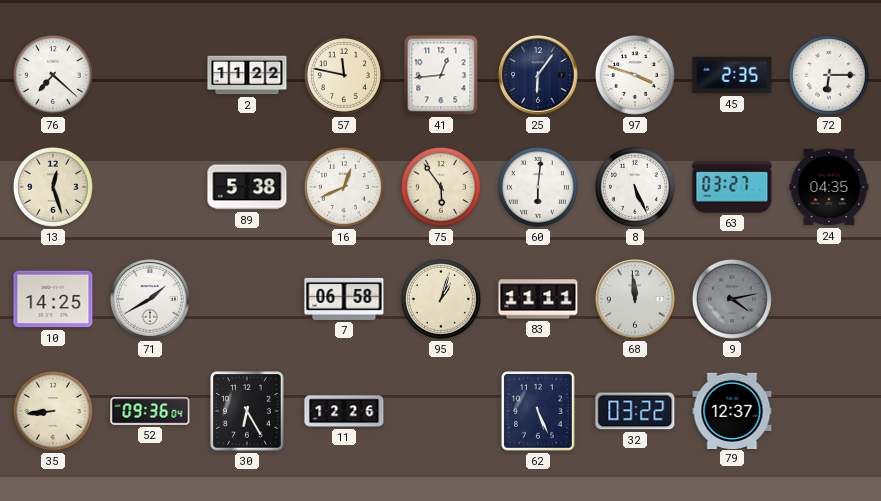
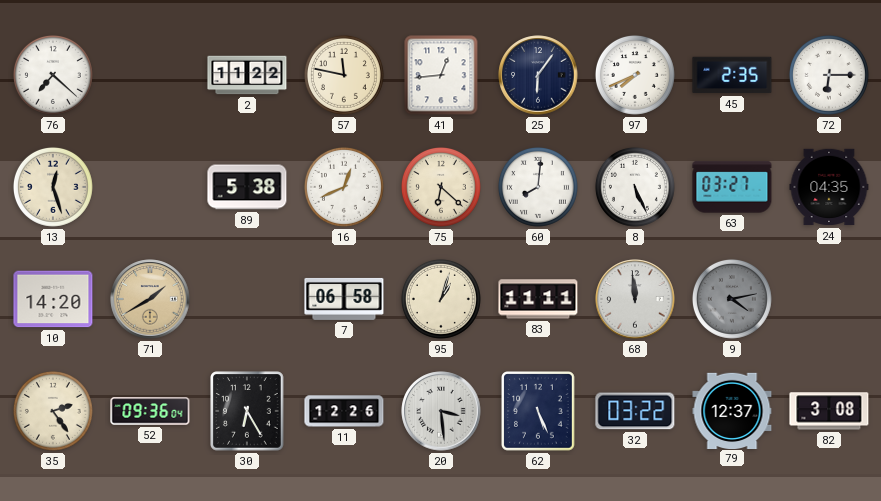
97: 3:48 -> 7:41 (635, 75)
75: 5:54 -> 6:22 (441, 187)
60: 6:01 -> 8:01 (538, 187)
10: 14:25 -> 14:20 (53, 299)
71 dial: white -> champagne (150, 299)
35: 8:44 -> 2:24 (53, 411)
20: none -> 3:29 (441, 411)
82: none -> 3:08 (829, 411)
